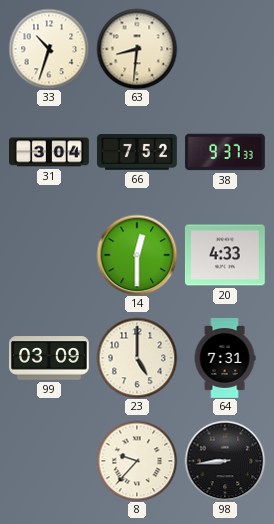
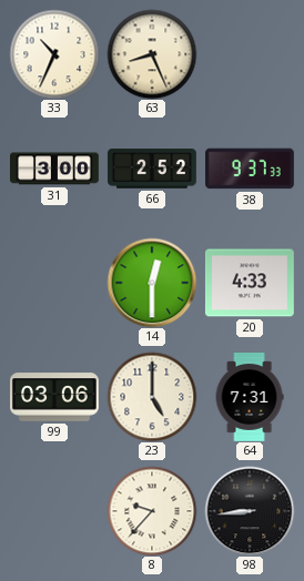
33: 10:33 -> 10:34 (54, 54)
63: 8:31 -> 8:26 (152, 54)
31: 3:04 -> 3:00 (55, 169)
66: 7:52 -> 2:52 (152, 170)
99: 03:09 -> 03:06 (55, 397)
